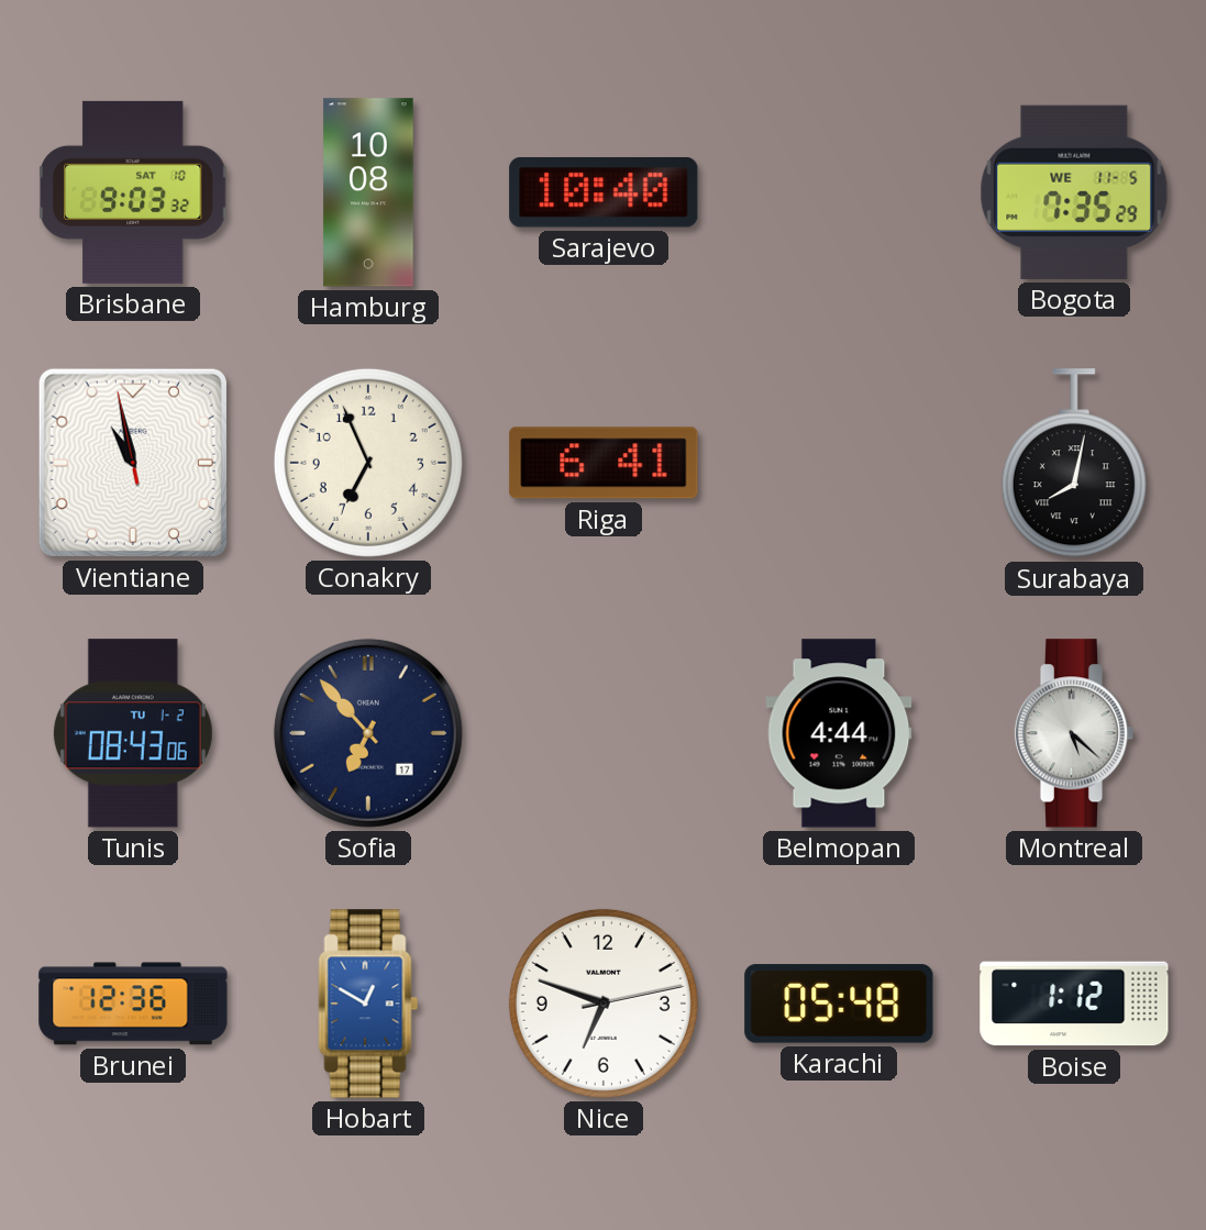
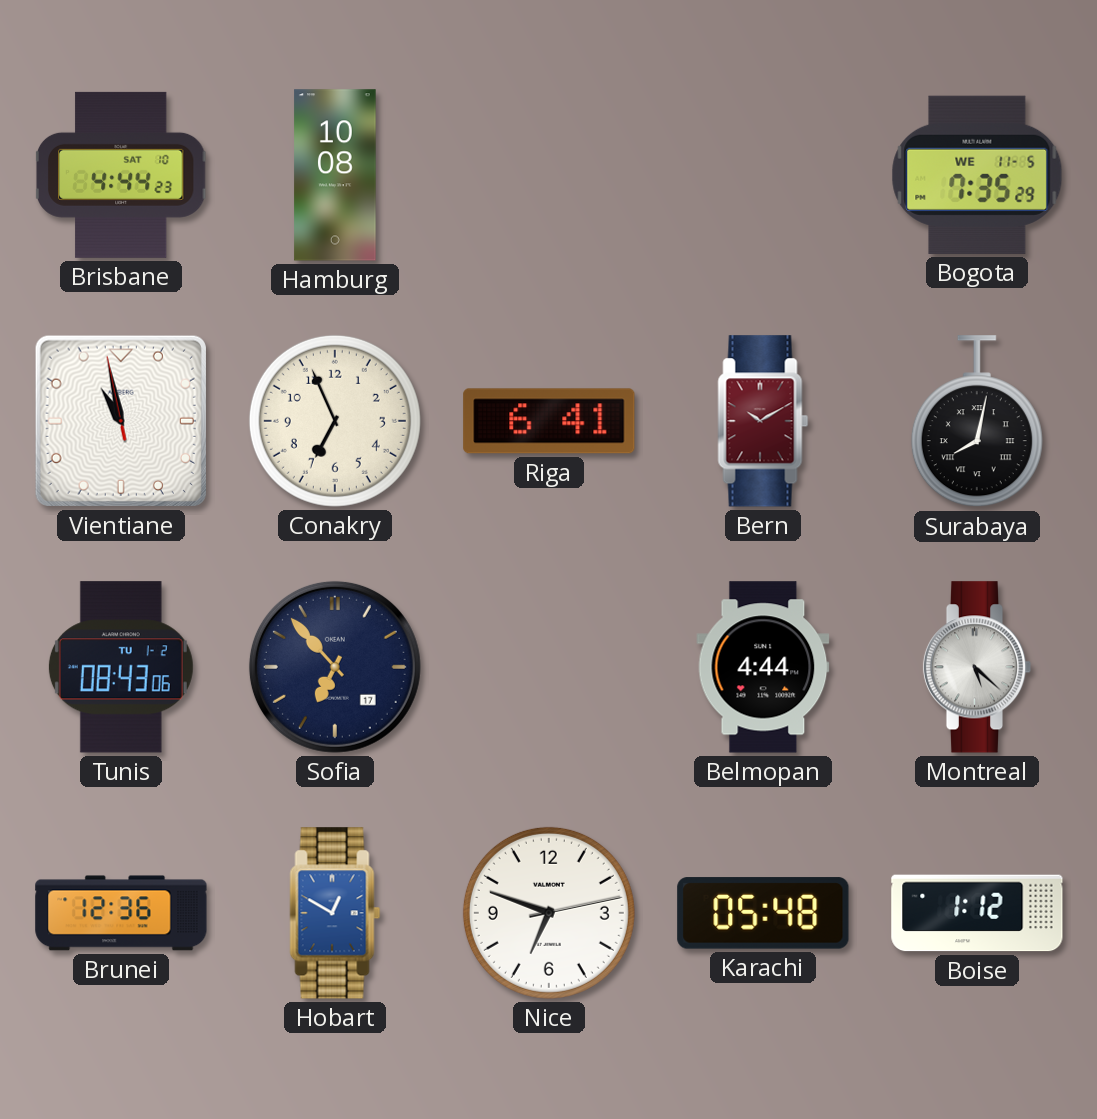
Brisbane: 9:03 -> 4:44 (121, 175)
Sarajevo: 10:40 -> none (604, 192)
Bern: none -> 10:10 (763, 421)
